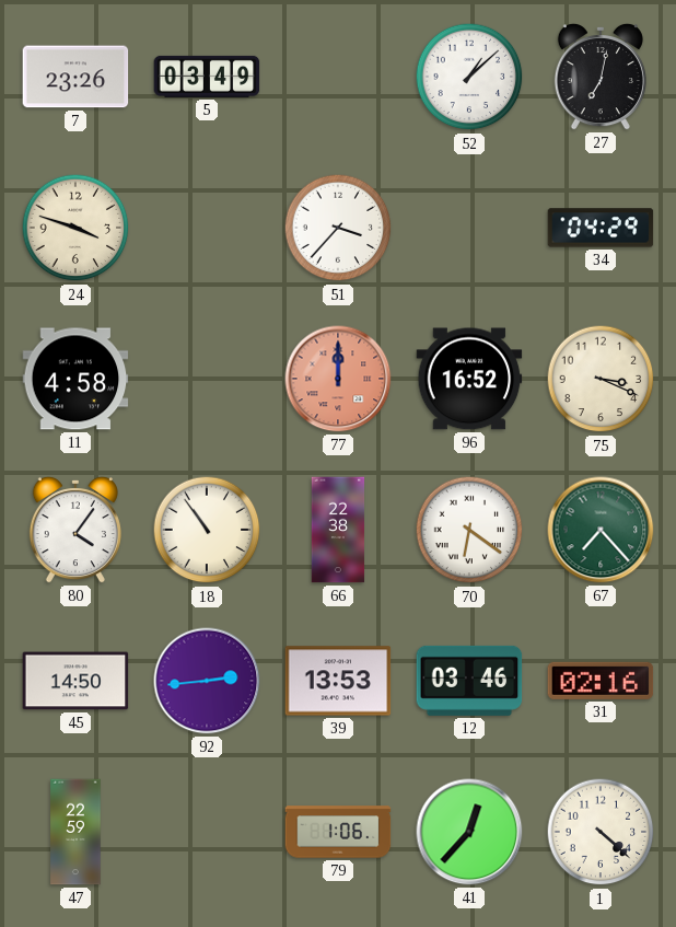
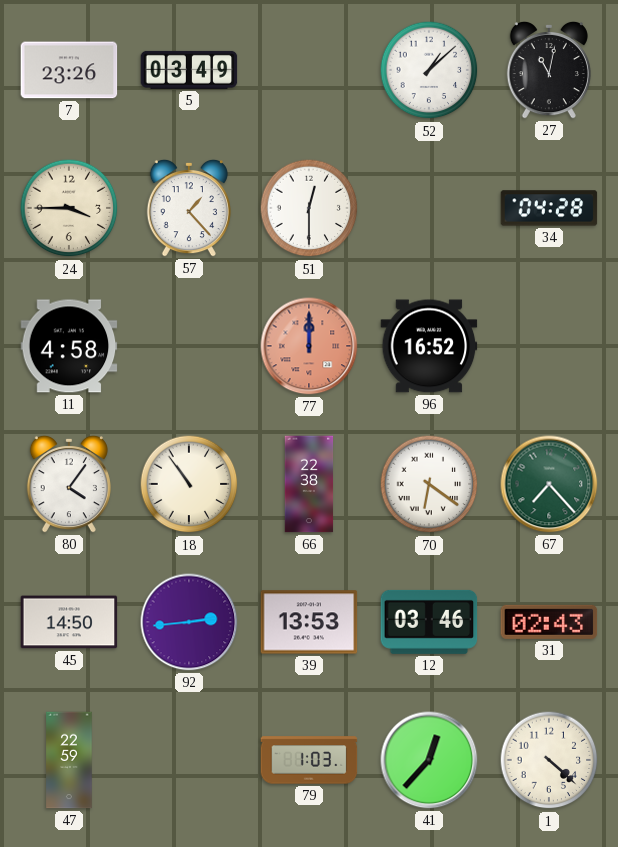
27: 7:02 -> 11:02 (549, 70)
24: 3:48 -> 3:45 (69, 208)
57: none -> 1:23 (189, 208)
51: 3:37 -> 12:30 (309, 208)
34: 04:29 -> 04:28 (549, 208)
75: 3:19 -> none (601, 379)
31: 02:16 -> 02:43 (549, 622)
79: 1:06 -> 1:03 (309, 760)
